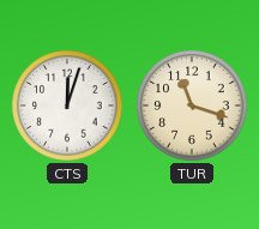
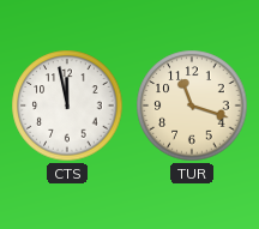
CTS: 12:03 -> 11:58 (67, 106)
